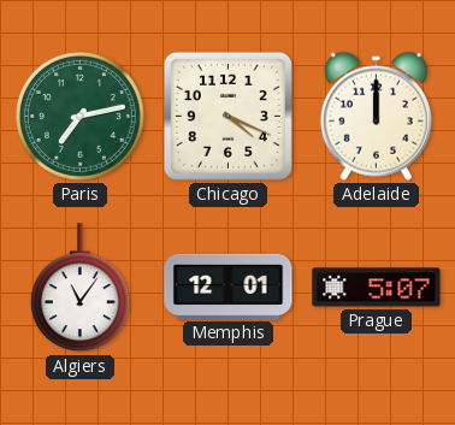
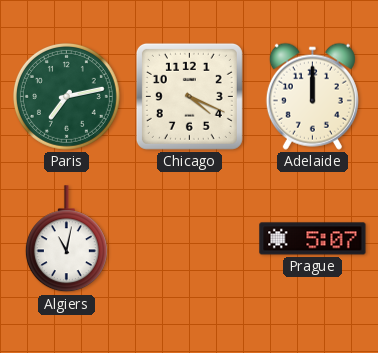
Algiers: 11:06 -> 11:02 (66, 239)
Memphis: 12:01 -> none (229, 287)
